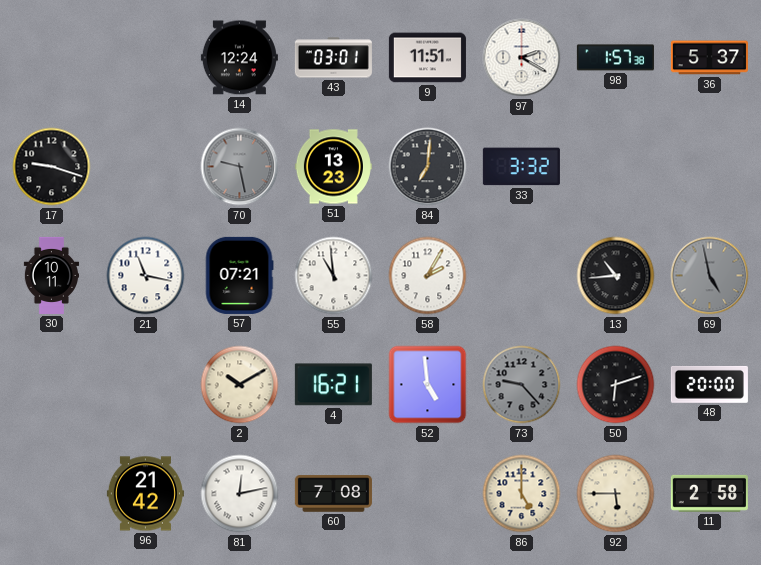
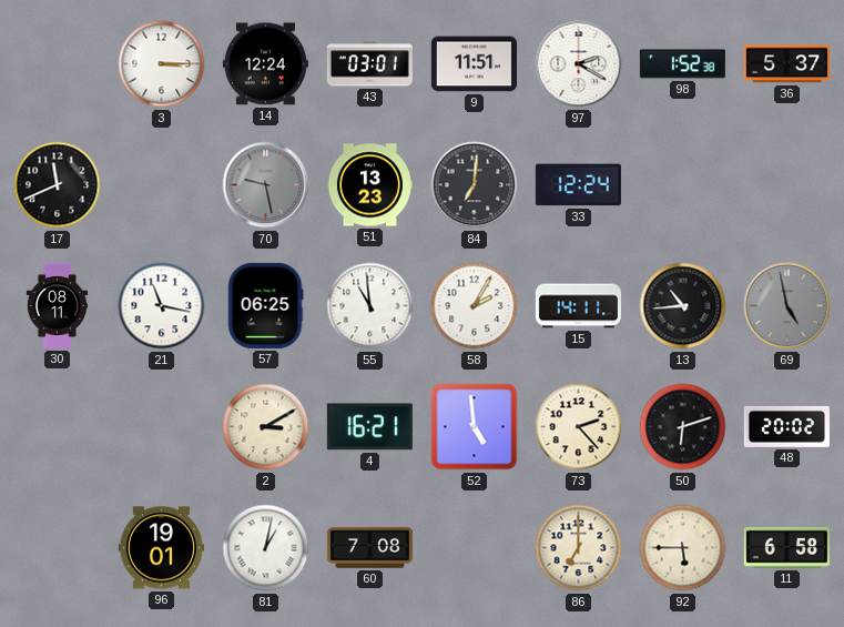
3: none -> 3:15 (162, 64)
98: 1:57 -> 1:52 (682, 64)
17: 9:18 -> 11:41 (58, 185)
33: 3:32 -> 12:24 (578, 185)
30: 10:11 -> 08:11 (57, 305)
57: 07:21 -> 06:25 (265, 305)
15: none -> 14:11 (578, 306)
2: 10:10 -> 3:10 (266, 427)
73: 9:23 -> 2:23 (579, 427)
73 dial: grey -> cream (579, 427)
48: 20:00 -> 20:02 (786, 426)
96: 21:42 -> 19:01 (161, 548)
81: 12:13 -> 1:02 (266, 548)
86: 5:00 -> 7:00 (579, 548)
11: 2:58 -> 6:58 (786, 547)
